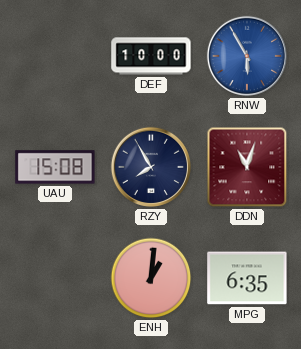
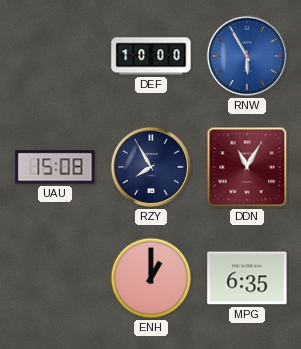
DDN: 11:03 -> 11:05 (247, 167)
ENH: 1:01 -> 1:00 (151, 278)
